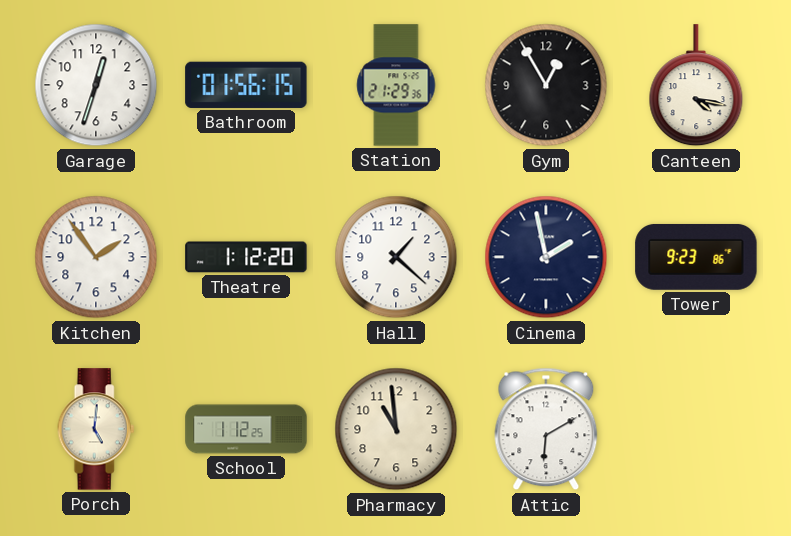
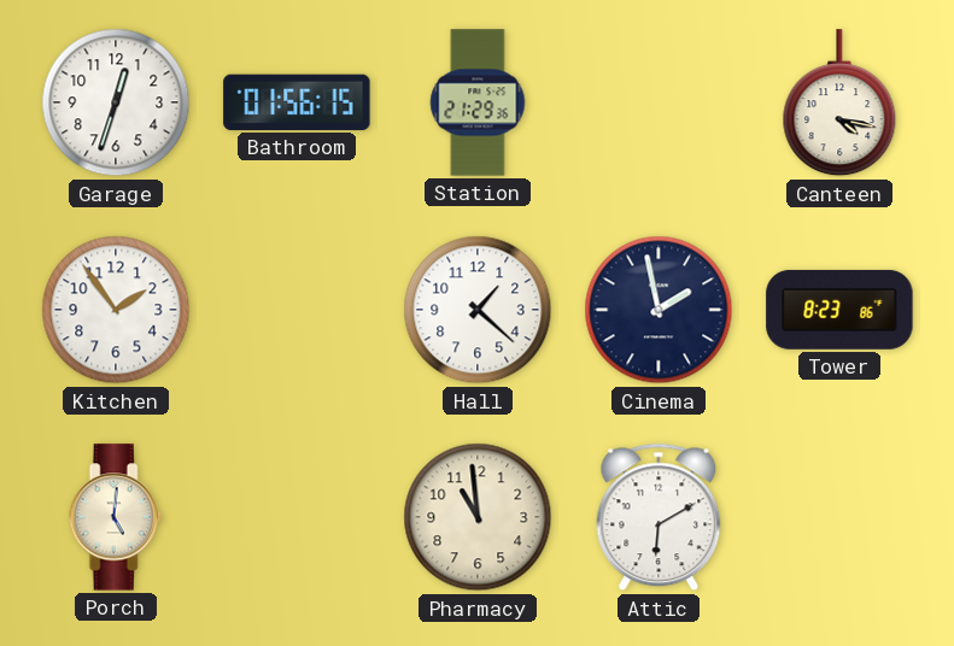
Gym: 12:55 -> none (546, 85)
Theatre: 1:12 -> none (246, 257)
Tower: 9:23 -> 8:23 (839, 310)
School: 1:12 -> none (246, 429)
